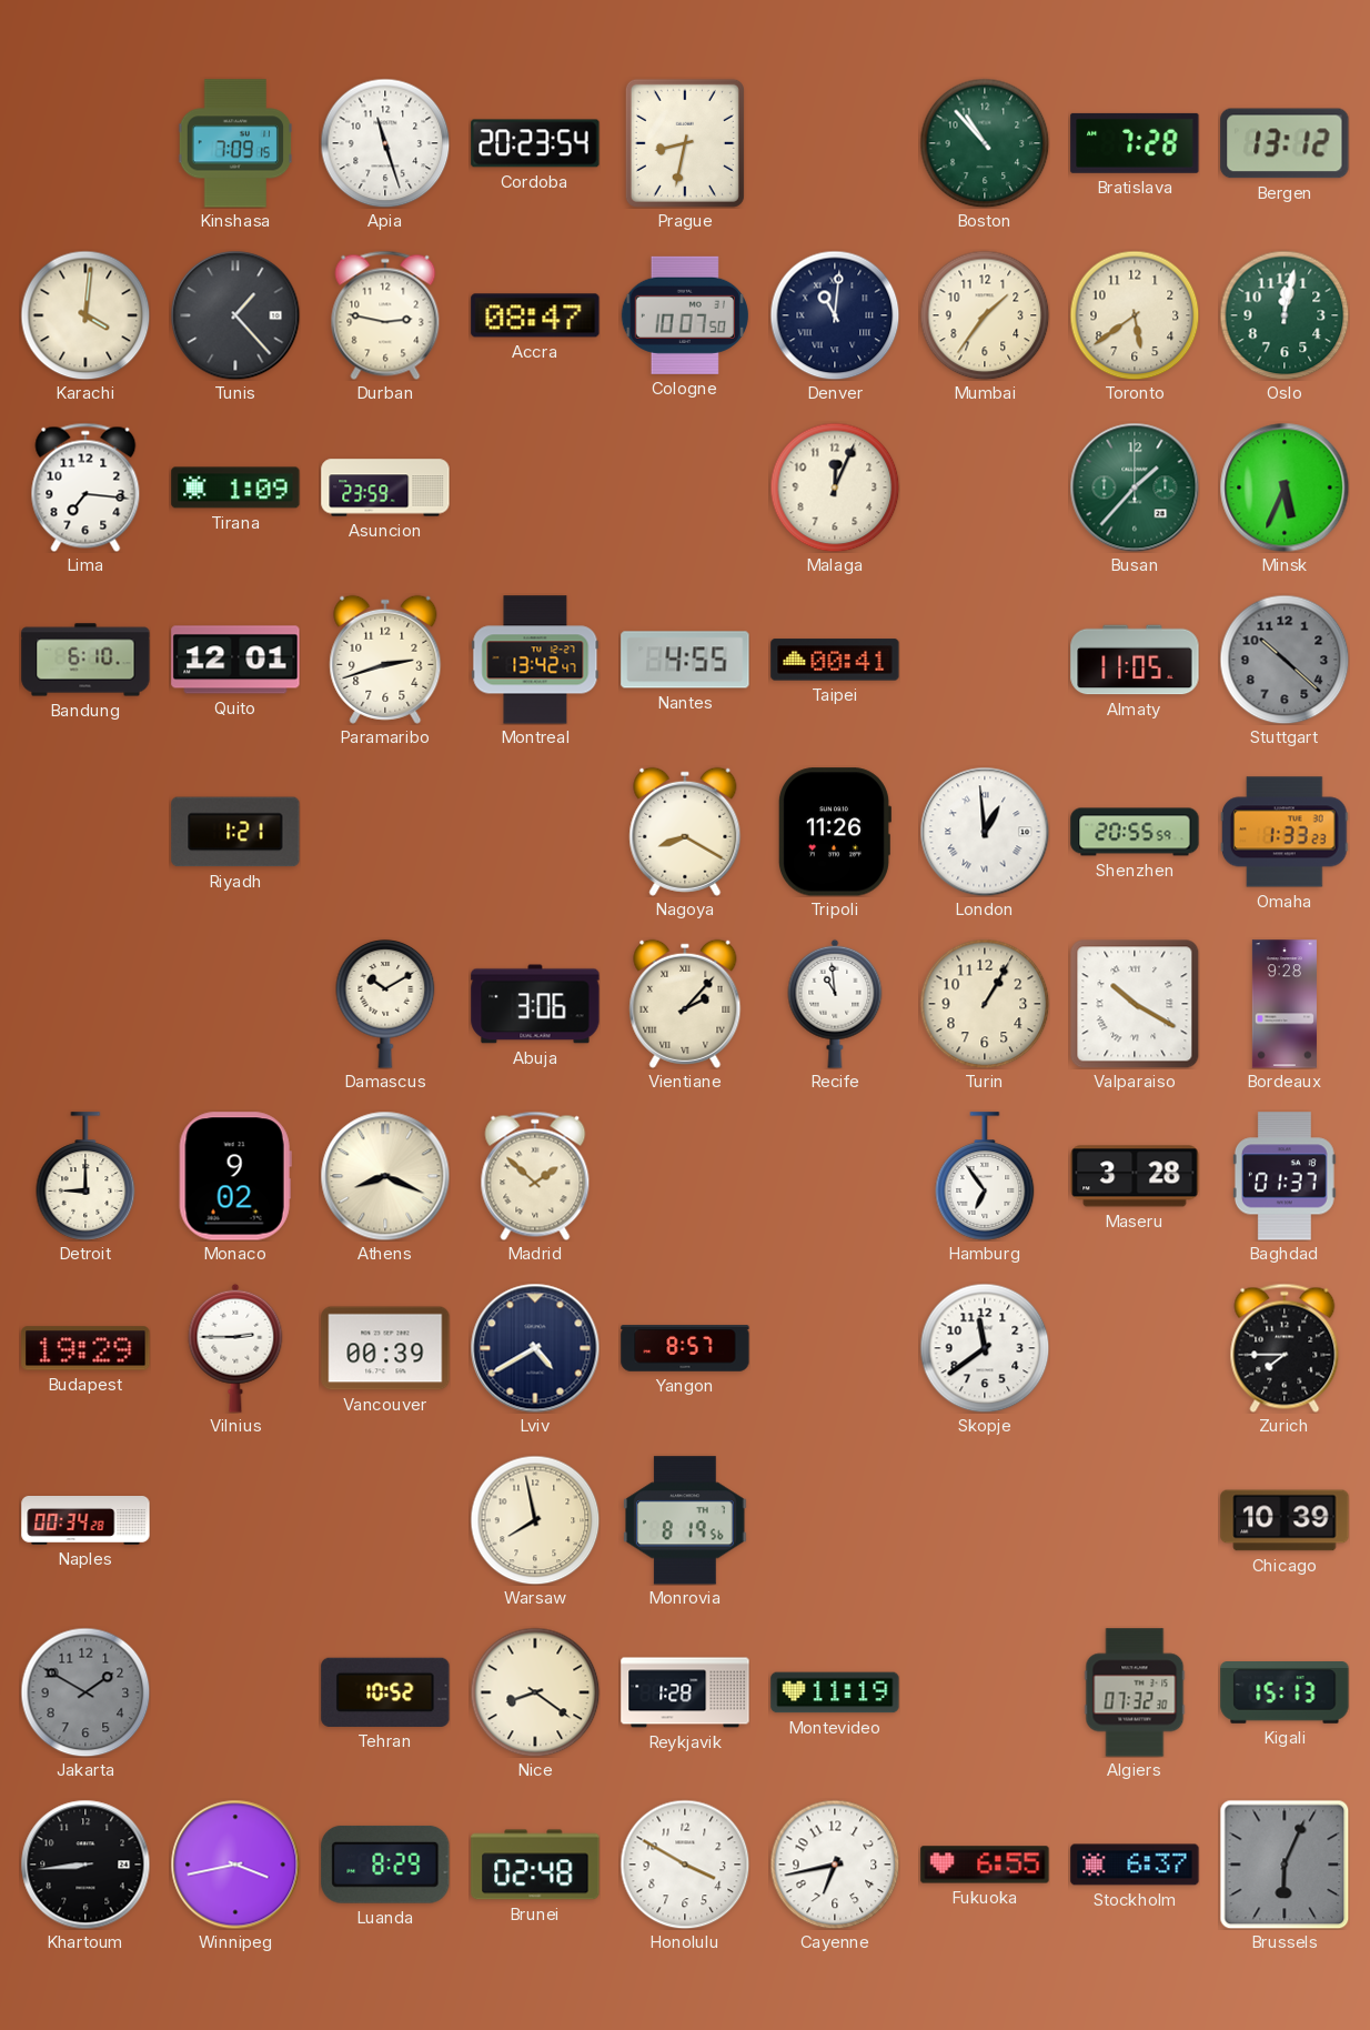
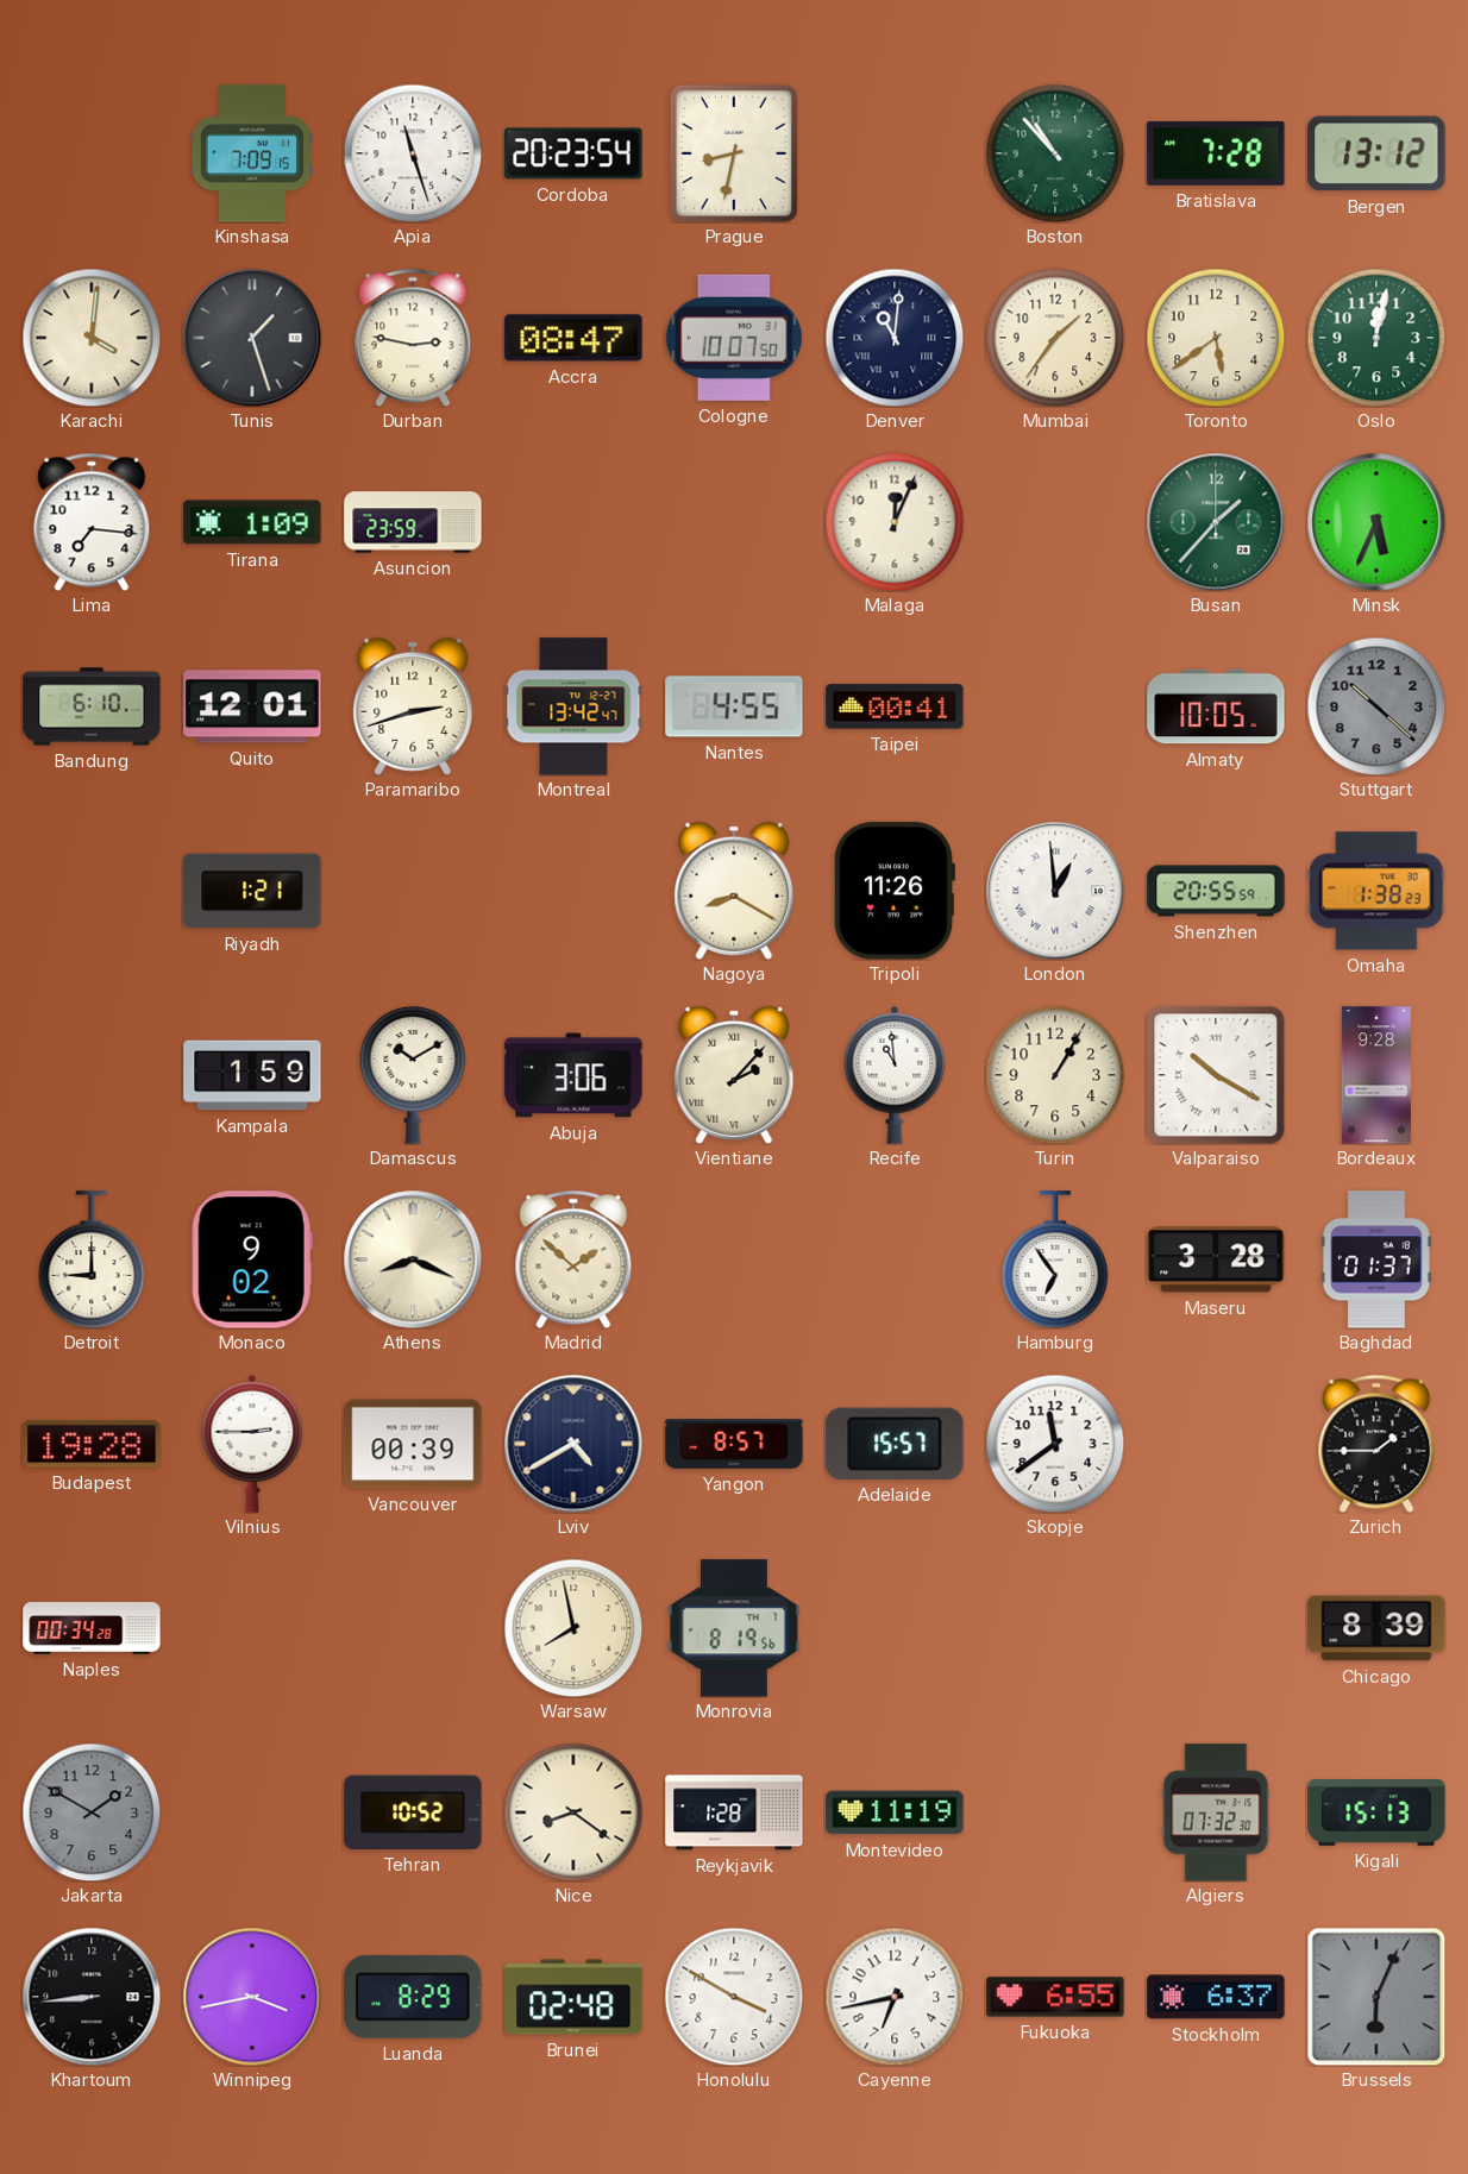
Tunis: 1:23 -> 1:27 (252, 338)
Almaty: 11:05 -> 10:05 (1216, 706)
Omaha: 1:33 -> 1:38 (1376, 891)
Kampala: none -> 1:59 (252, 1075)
Budapest: 19:29 -> 19:28 (92, 1444)
Adelaide: none -> 15:57 (895, 1444)
Zurich: 7:45 -> 1:45 (1376, 1444)
Chicago: 10:39 -> 8:39 (1376, 1628)
